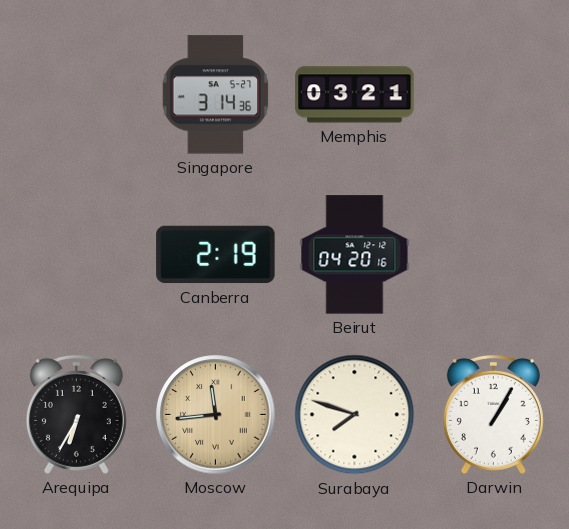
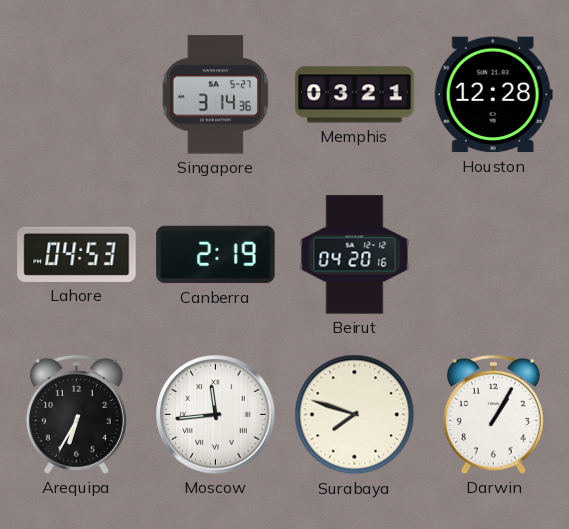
Houston: none -> 12:28 (493, 95)
Lahore: none -> 04:53 (77, 254)
Moscow dial: champagne -> white (216, 415)
